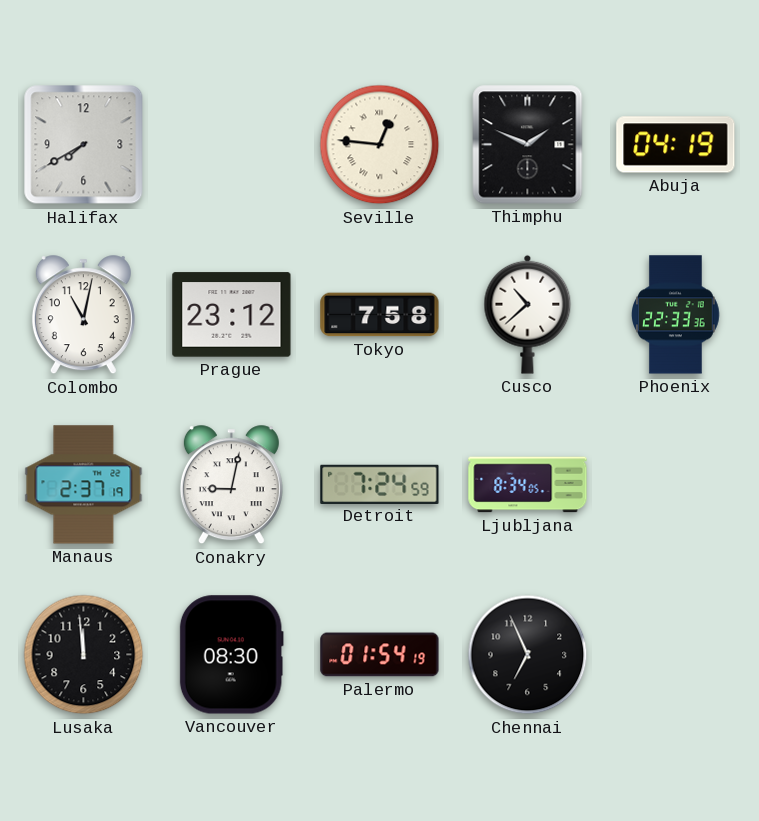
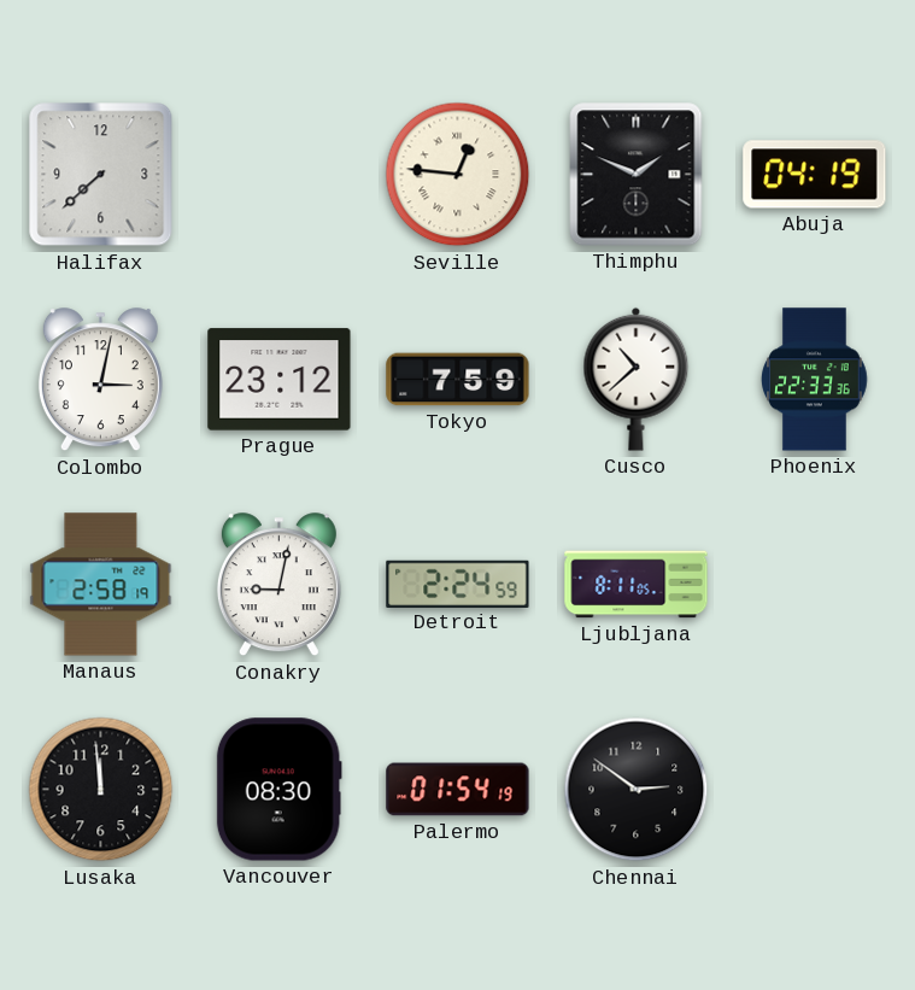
Halifax: 7:40 -> 7:38 (101, 175)
Colombo: 11:02 -> 3:02 (100, 380)
Tokyo: 7:58 -> 7:59 (458, 380)
Manaus: 2:37 -> 2:58 (101, 585)
Detroit: 7:24 -> 2:24 (458, 584)
Ljubljana: 8:34 -> 8:11 (637, 585)
Chennai: 6:56 -> 2:51 (637, 790)
